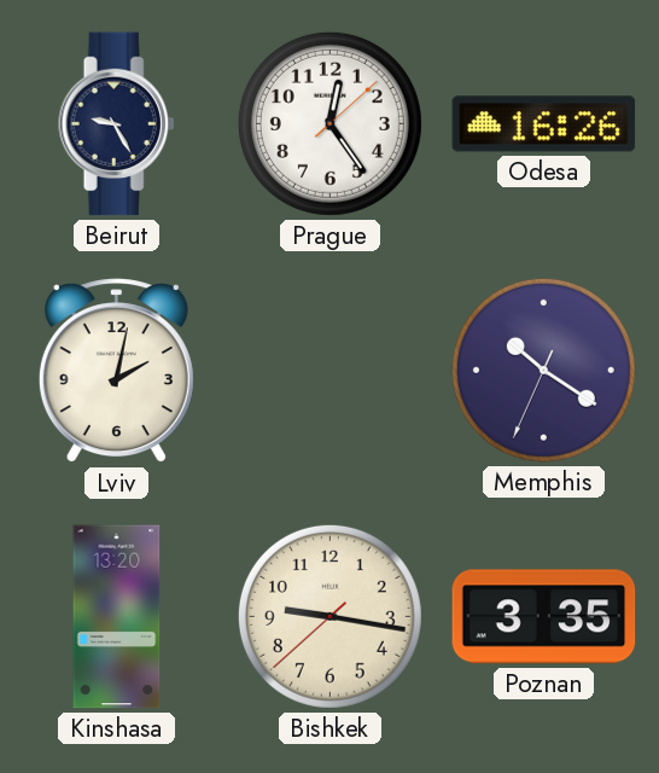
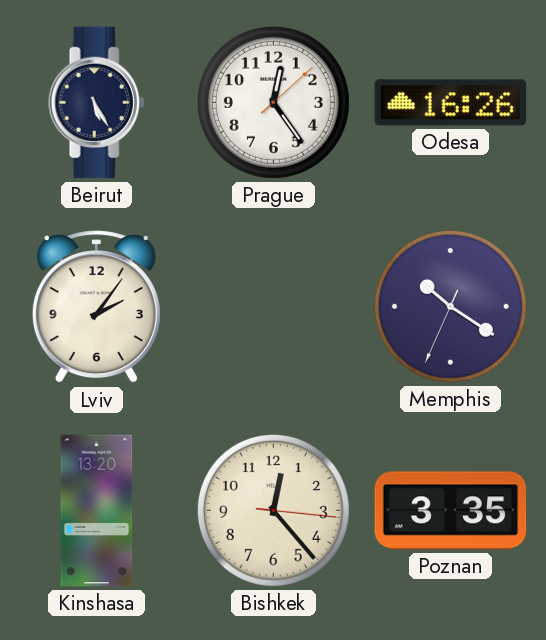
Beirut: 9:25 -> 5:25 (97, 103)
Lviv: 2:02 -> 2:06 (96, 307)
Bishkek: 9:16 -> 12:23 (273, 510)
